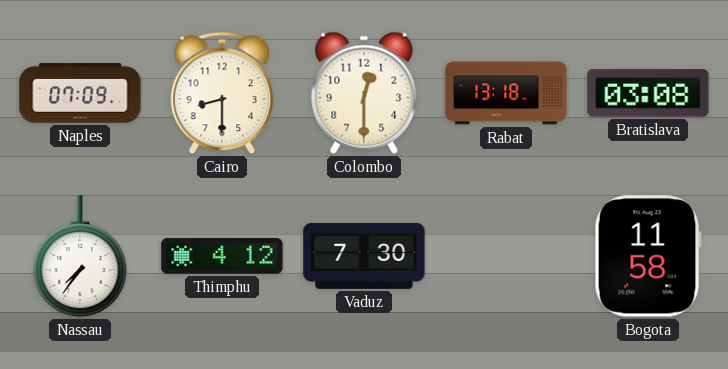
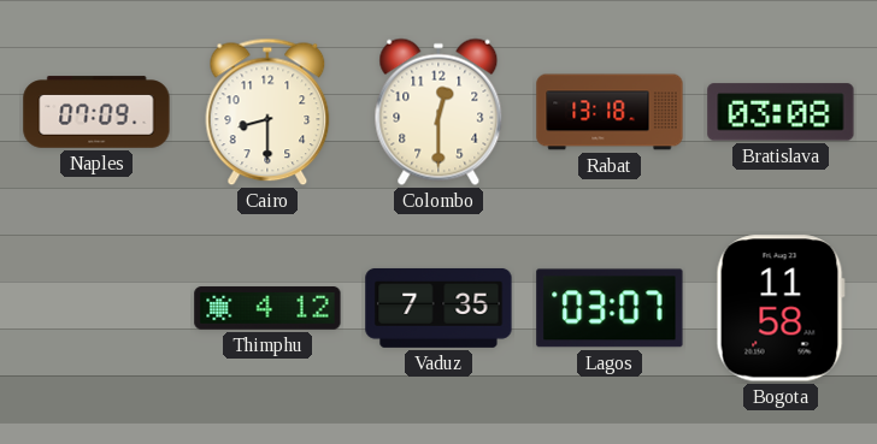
Nassau: 7:36 -> none (80, 257)
Vaduz: 7:30 -> 7:35 (438, 308)
Lagos: none -> 03:07 (610, 308)
